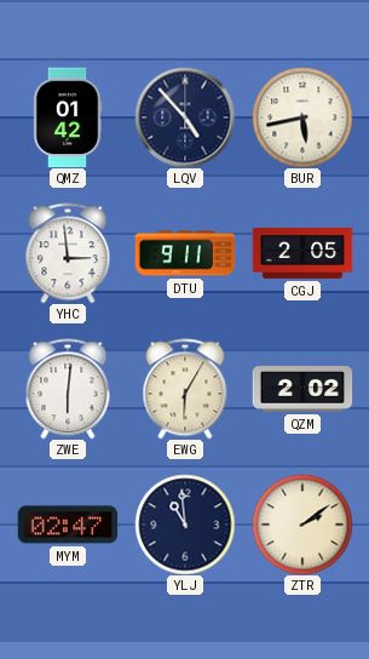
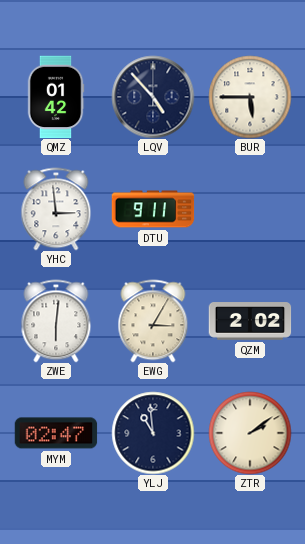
BUR: 5:43 -> 5:45 (250, 97)
CGJ: 2:05 -> none (302, 253)
EWG: 6:05 -> 3:05 (153, 321)
